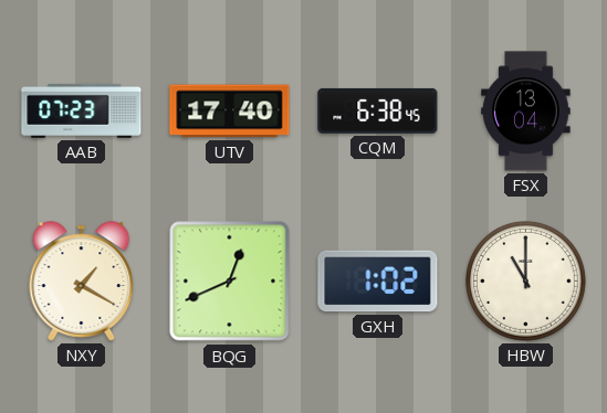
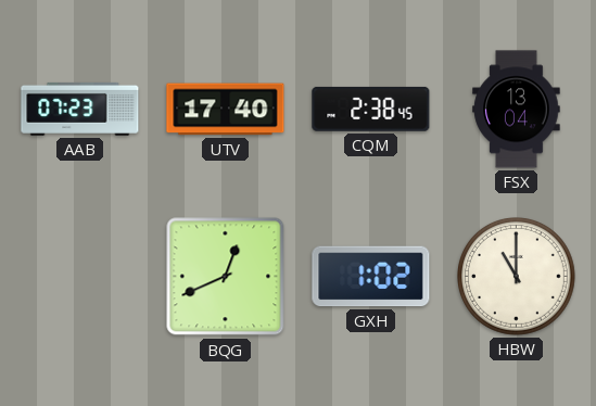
CQM: 6:38 -> 2:38 (371, 109)
NXY: 1:20 -> none (82, 282)
